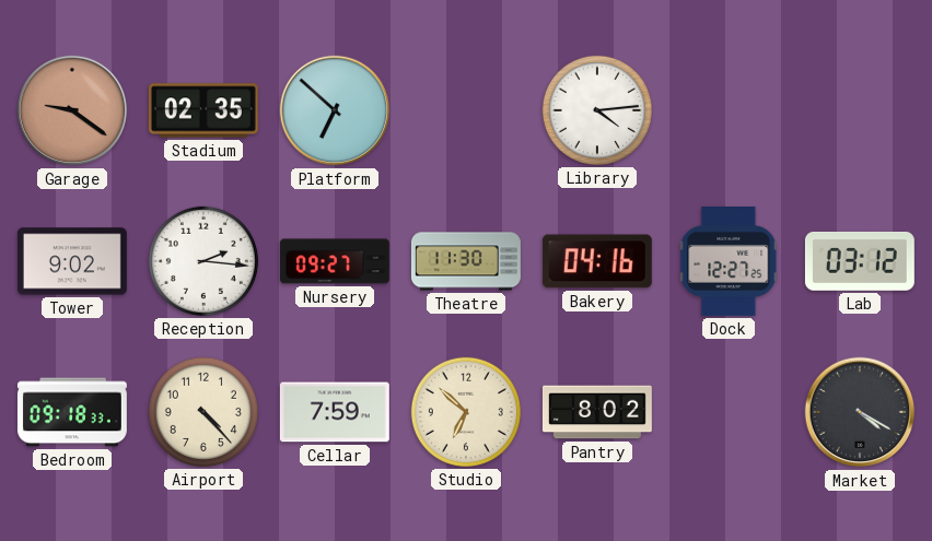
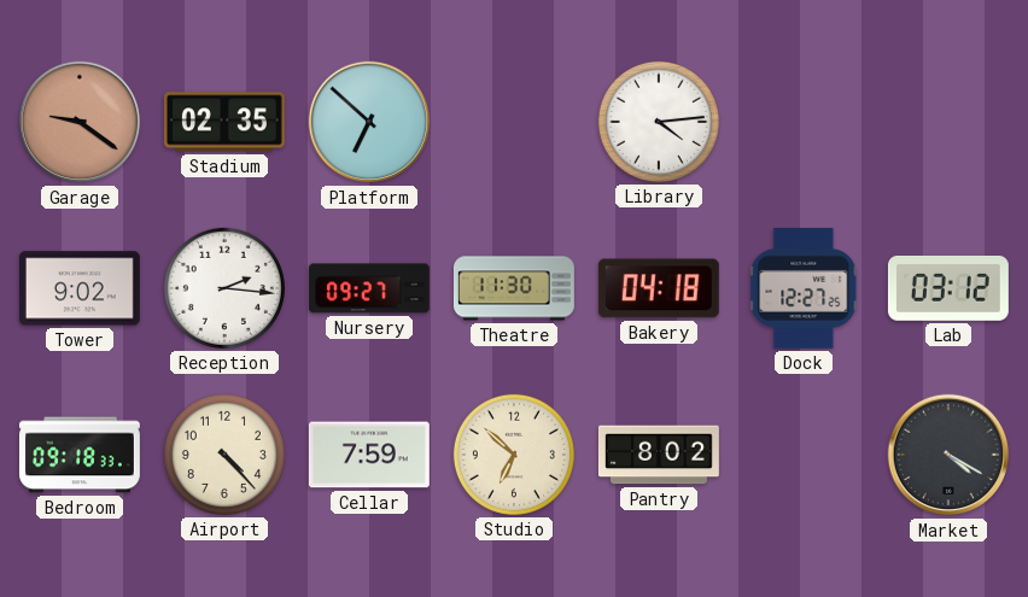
Bakery: 04:16 -> 04:18 (659, 288)
